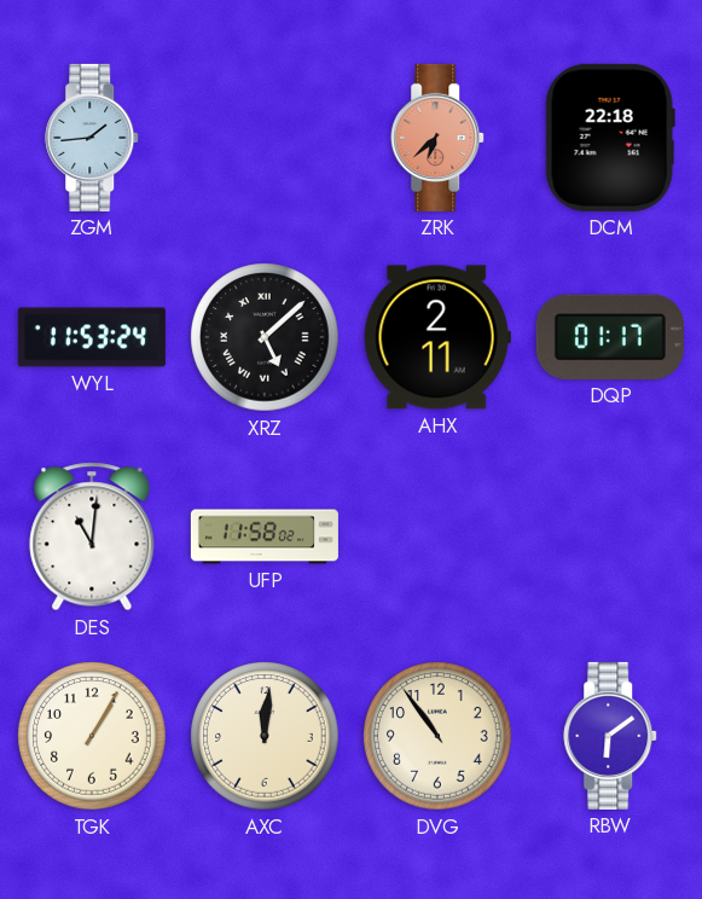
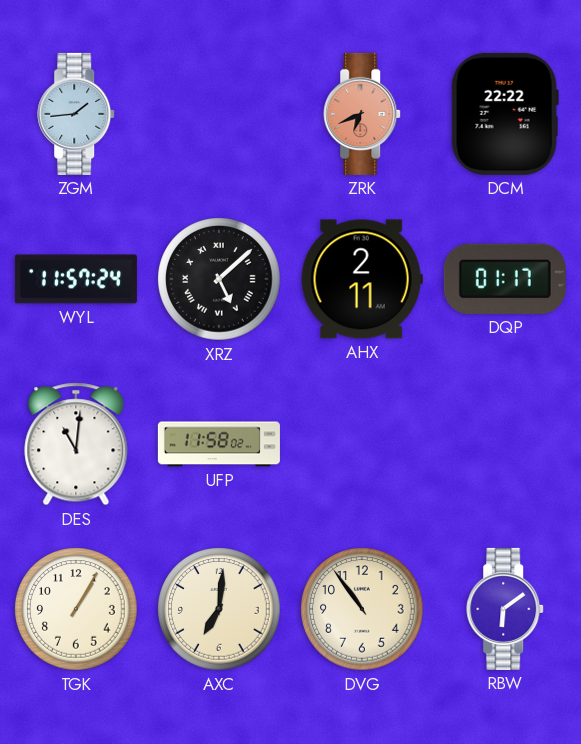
ZRK: 6:38 -> 6:41 (363, 114)
DCM: 22:18 -> 22:22 (505, 114)
WYL: 11:53 -> 11:57 (76, 279)
AXC: 12:01 -> 7:01 (219, 609)
